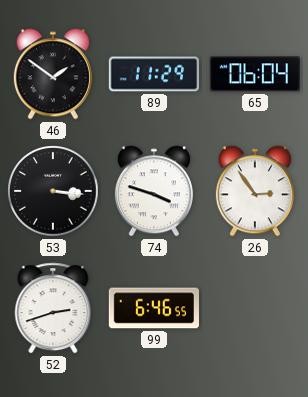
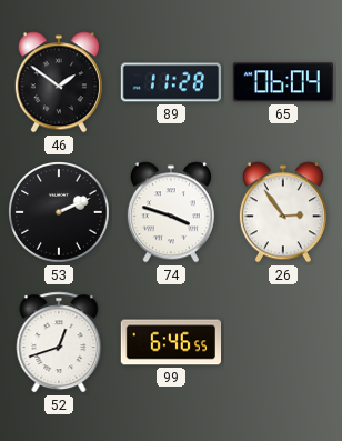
89: 11:29 -> 11:28 (170, 82)
53: 3:16 -> 2:11 (60, 213)
52: 2:42 -> 12:42 (59, 342)
